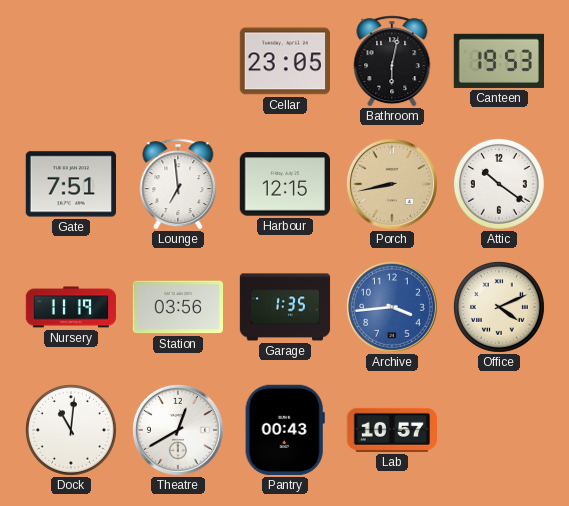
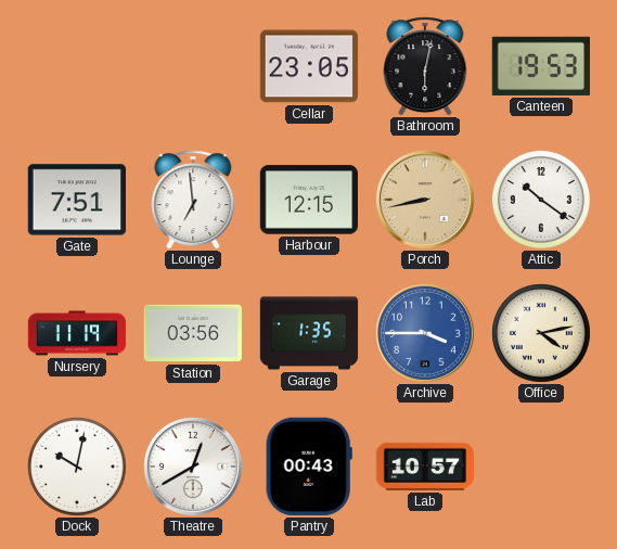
Archive: 3:44 -> 3:45 (425, 333)
Office: 4:11 -> 4:13 (541, 333)
Dock: 11:01 -> 10:02 (77, 467)
